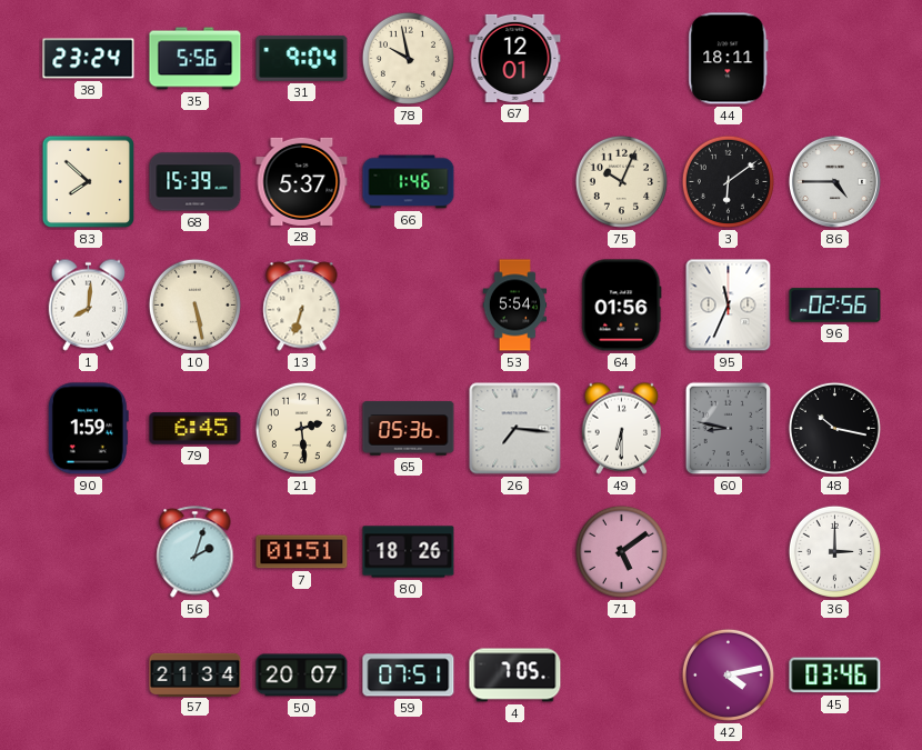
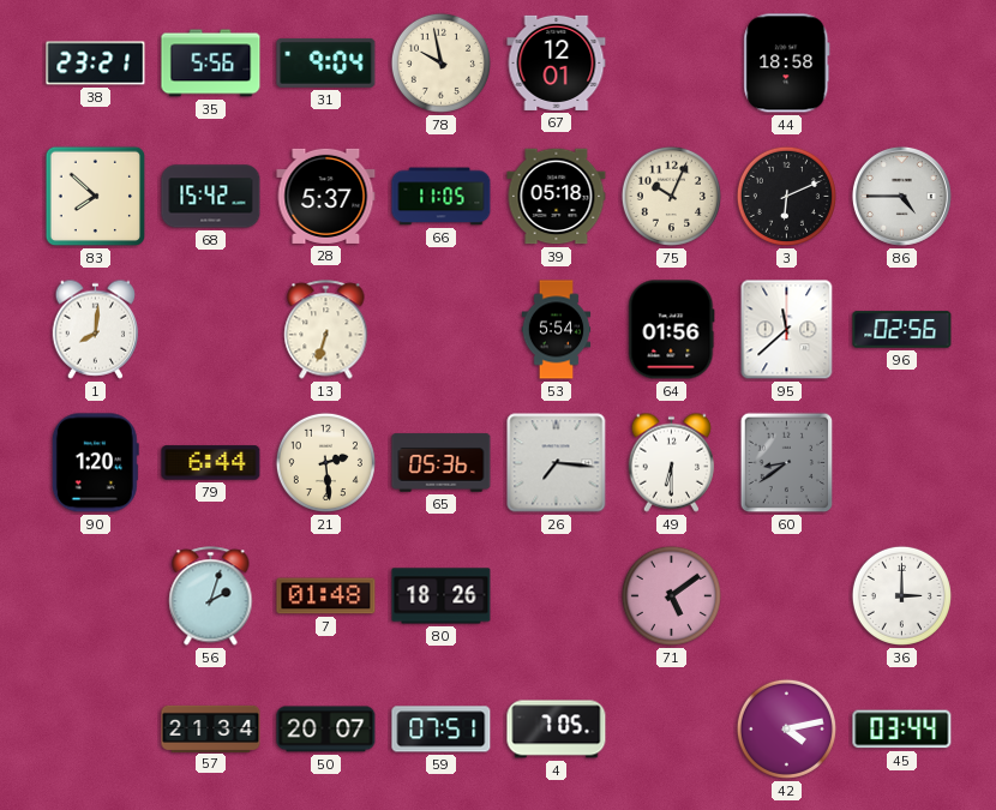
38: 23:24 -> 23:21 (96, 64)
44: 18:11 -> 18:58 (787, 64)
68: 15:39 -> 15:42 (211, 197)
66: 1:46 -> 11:05 (442, 197)
39: none -> 05:18 (557, 197)
3: 6:09 -> 6:11 (786, 196)
10: 5:28 -> none (194, 304)
95: 11:34 -> 11:38 (787, 330)
90: 1:59 -> 1:20 (95, 463)
79: 6:45 -> 6:44 (211, 463)
60: 8:47 -> 8:39 (787, 463)
48: 10:17 -> none (834, 428)
7: 01:51 -> 01:48 (326, 596)
45: 03:46 -> 03:44 (902, 730)
